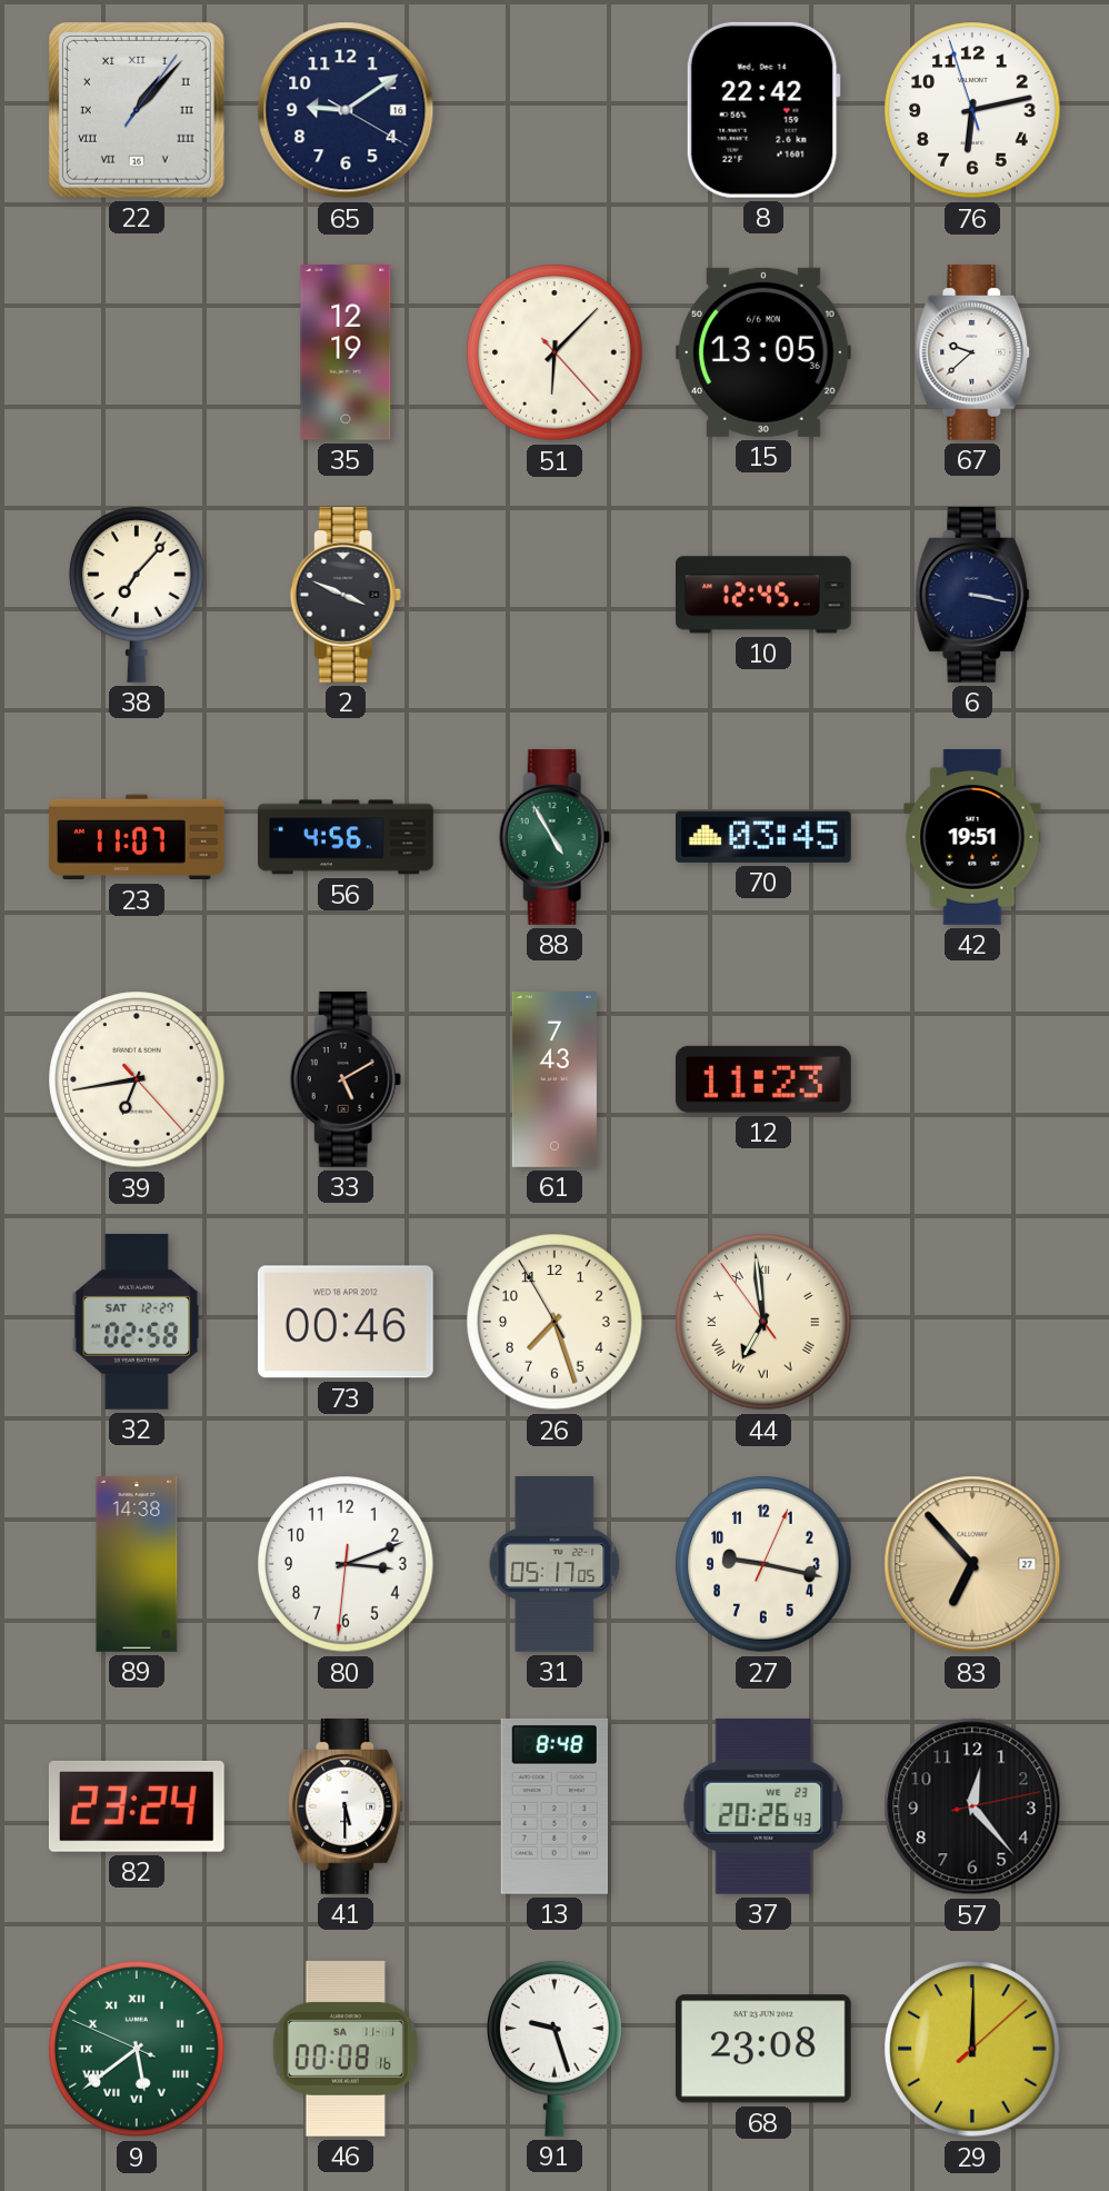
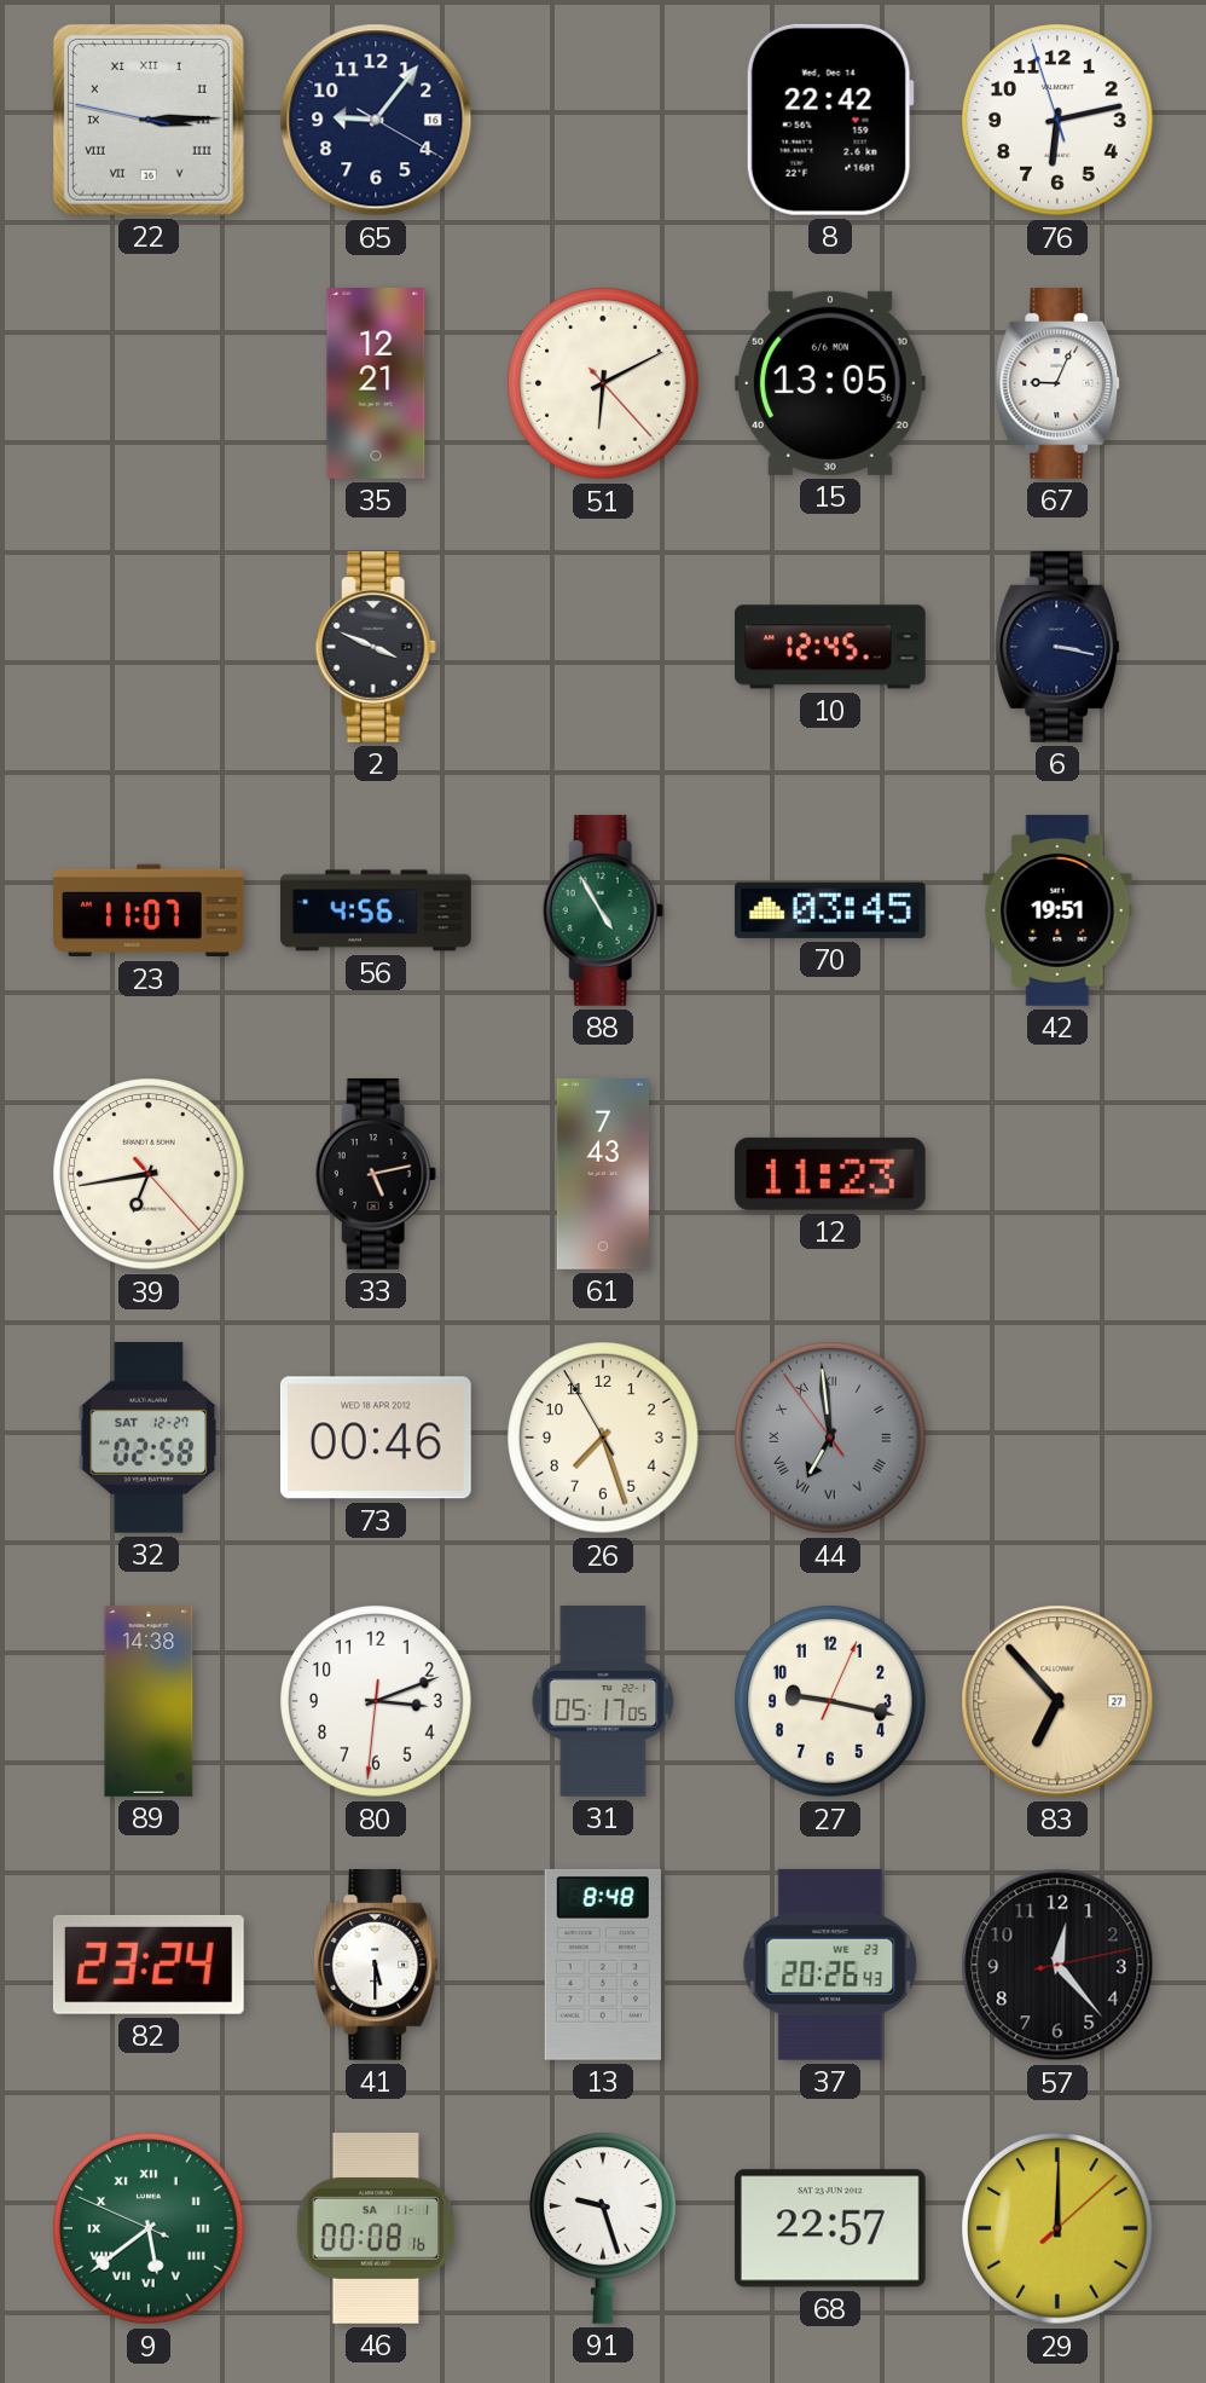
22: 1:07 -> 3:14 (149, 120)
65: 9:09 -> 9:06 (376, 120)
35: 12:19 -> 12:21 (376, 384)
51: 6:07 -> 6:10 (603, 383)
67: 9:38 -> 9:04 (1057, 383)
38: 7:07 -> none (138, 595)
33: 5:10 -> 5:13 (376, 1174)
44 dial: cream -> grey (830, 1438)
68: 23:08 -> 22:57 (830, 2228)
